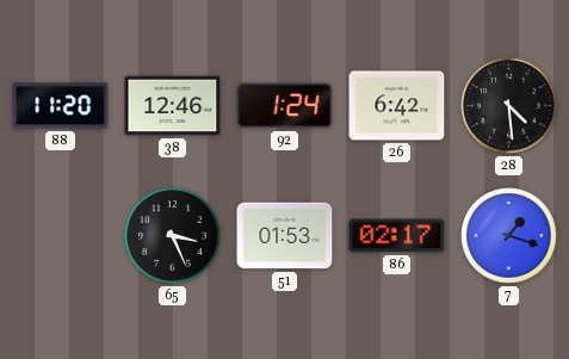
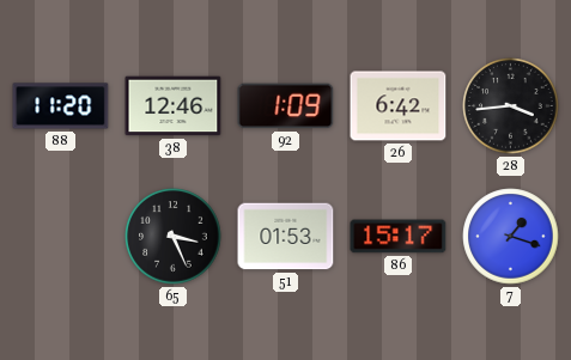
92: 1:24 -> 1:09 (286, 106)
28: 4:29 -> 3:44 (511, 106)
86: 02:17 -> 15:17 (399, 237)
